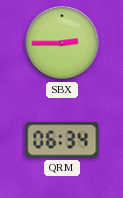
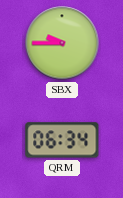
SBX: 2:45 -> 9:45 (62, 43)
